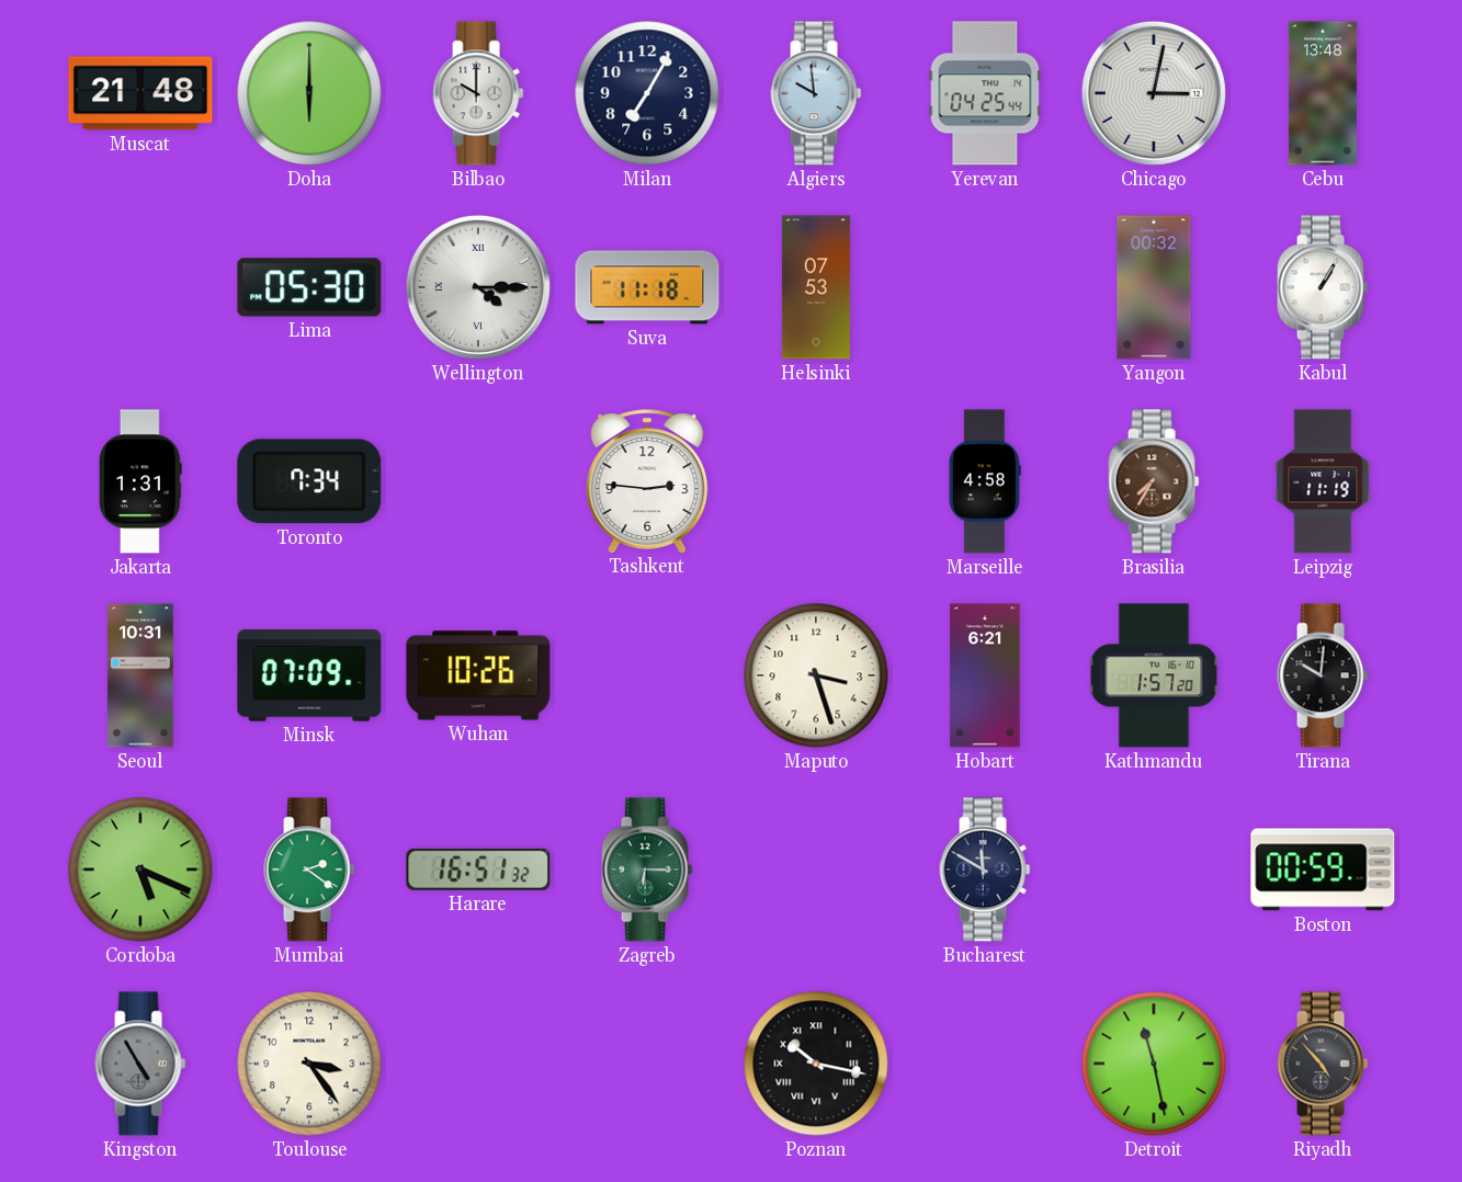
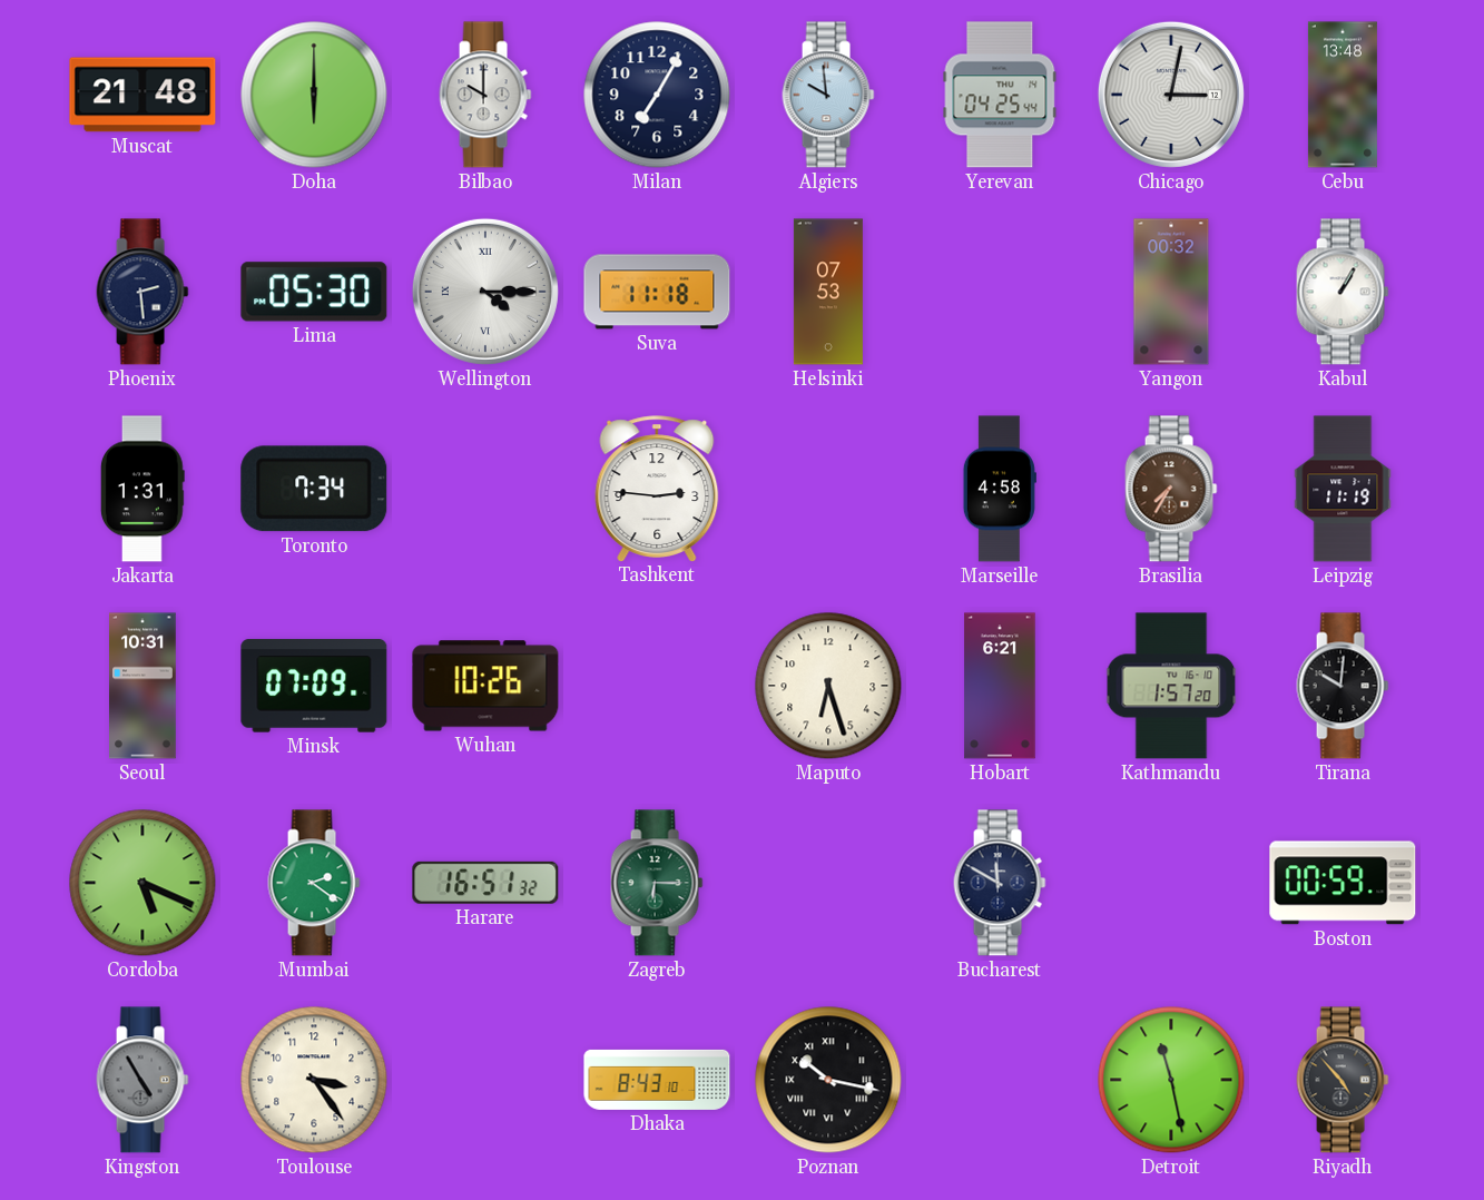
Phoenix: none -> 2:29 (142, 292)
Maputo: 3:27 -> 6:27 (828, 686)
Dhaka: none -> 8:43 (657, 1080)
